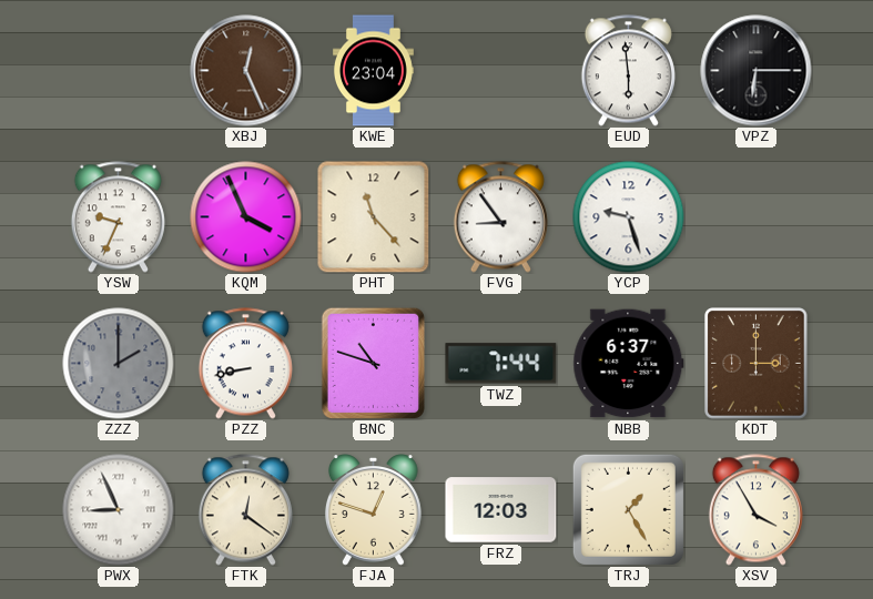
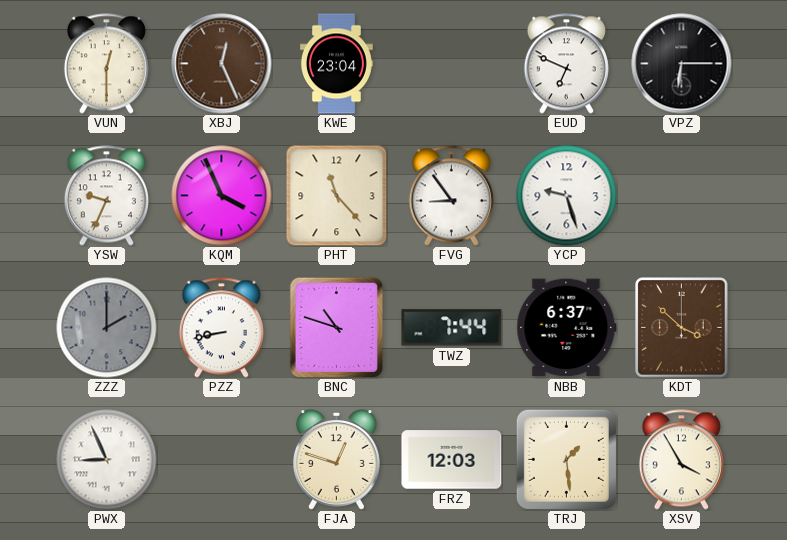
VUN: none -> 12:30 (106, 64)
EUD: 5:59 -> 6:49 (566, 64)
KDT: 3:00 -> 3:52 (682, 328)
FTK: 12:21 -> none (245, 510)
TRJ: 1:25 -> 1:29 (566, 459)
